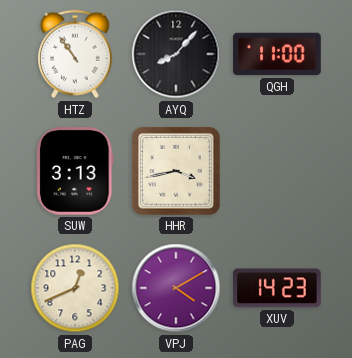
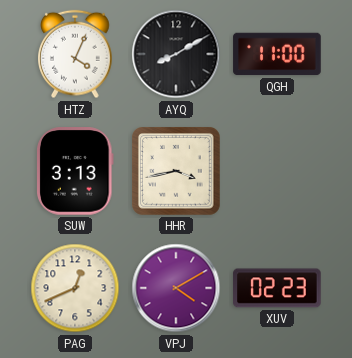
HTZ: 10:54 -> 4:04 (76, 54)
AYQ: 8:07 -> 8:10 (176, 54)
XUV: 14:23 -> 02:23 (277, 288)
